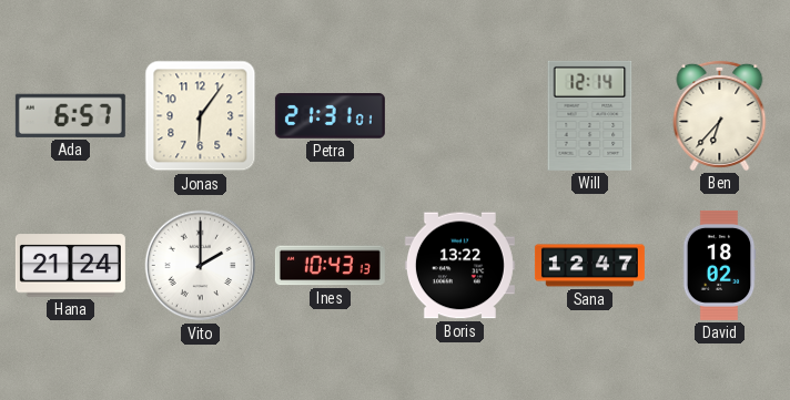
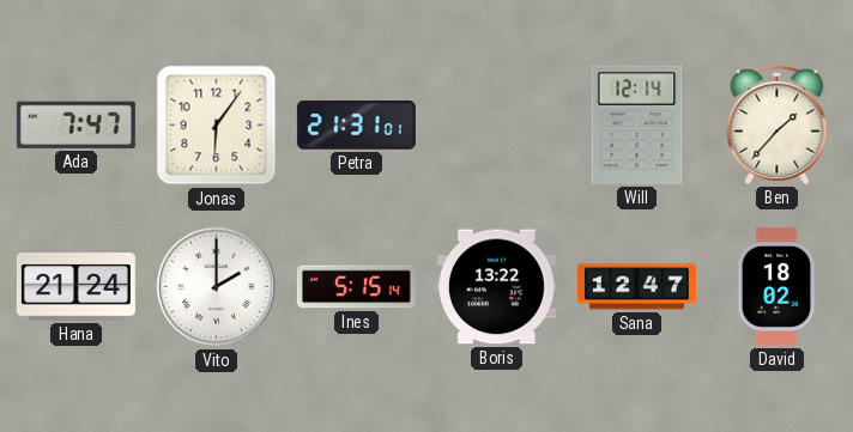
Ada: 6:57 -> 7:47 (75, 124)
Ben: 6:37 -> 1:37 (778, 124)
Ines: 10:43 -> 5:15 (356, 287)
